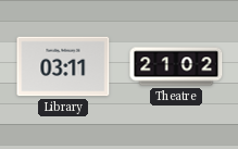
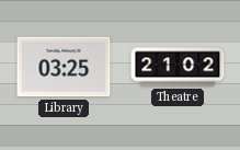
Library: 03:11 -> 03:25 (64, 67)
